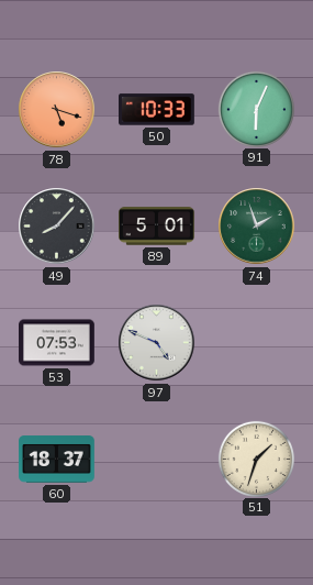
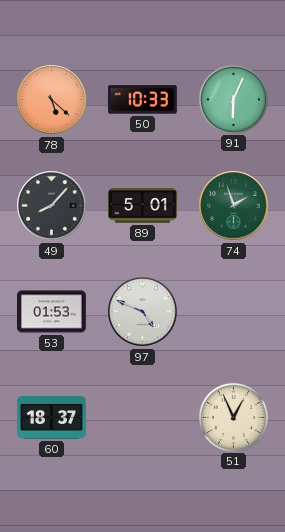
78: 5:18 -> 5:22 (52, 100)
53: 07:53 -> 01:53 (52, 312)
51: 1:33 -> 12:56 (233, 417)
